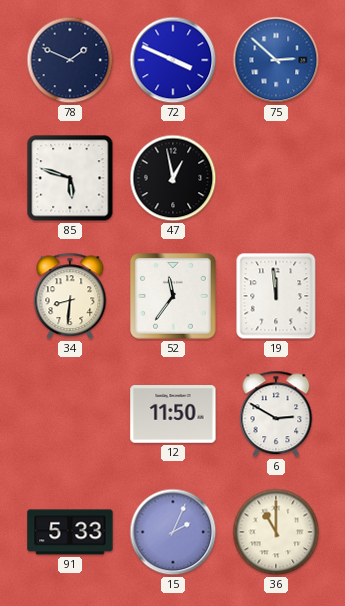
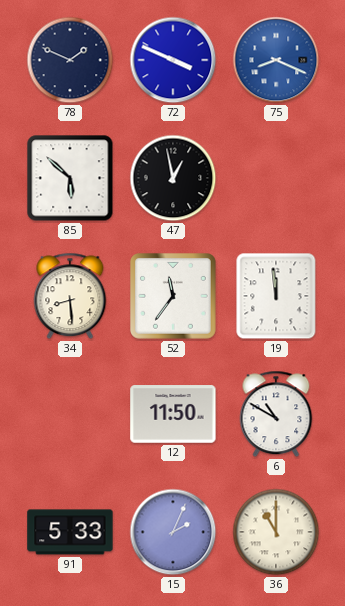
75: 2:52 -> 8:19 (276, 60)
85: 5:48 -> 5:52 (70, 178)
34: 8:31 -> 8:29 (70, 296)
6: 2:50 -> 10:50 (276, 414)
